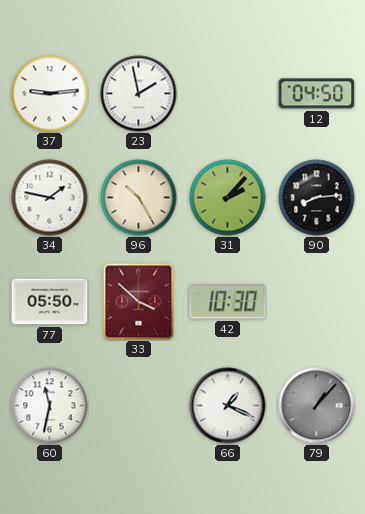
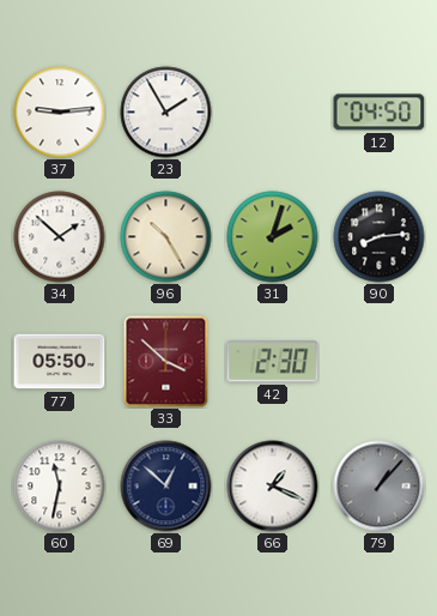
23: 1:58 -> 1:55 (166, 113)
34: 1:47 -> 1:52 (60, 237)
31: 2:07 -> 2:03 (273, 237)
42: 10:30 -> 2:30 (273, 362)
69: none -> 12:52 (166, 487)
